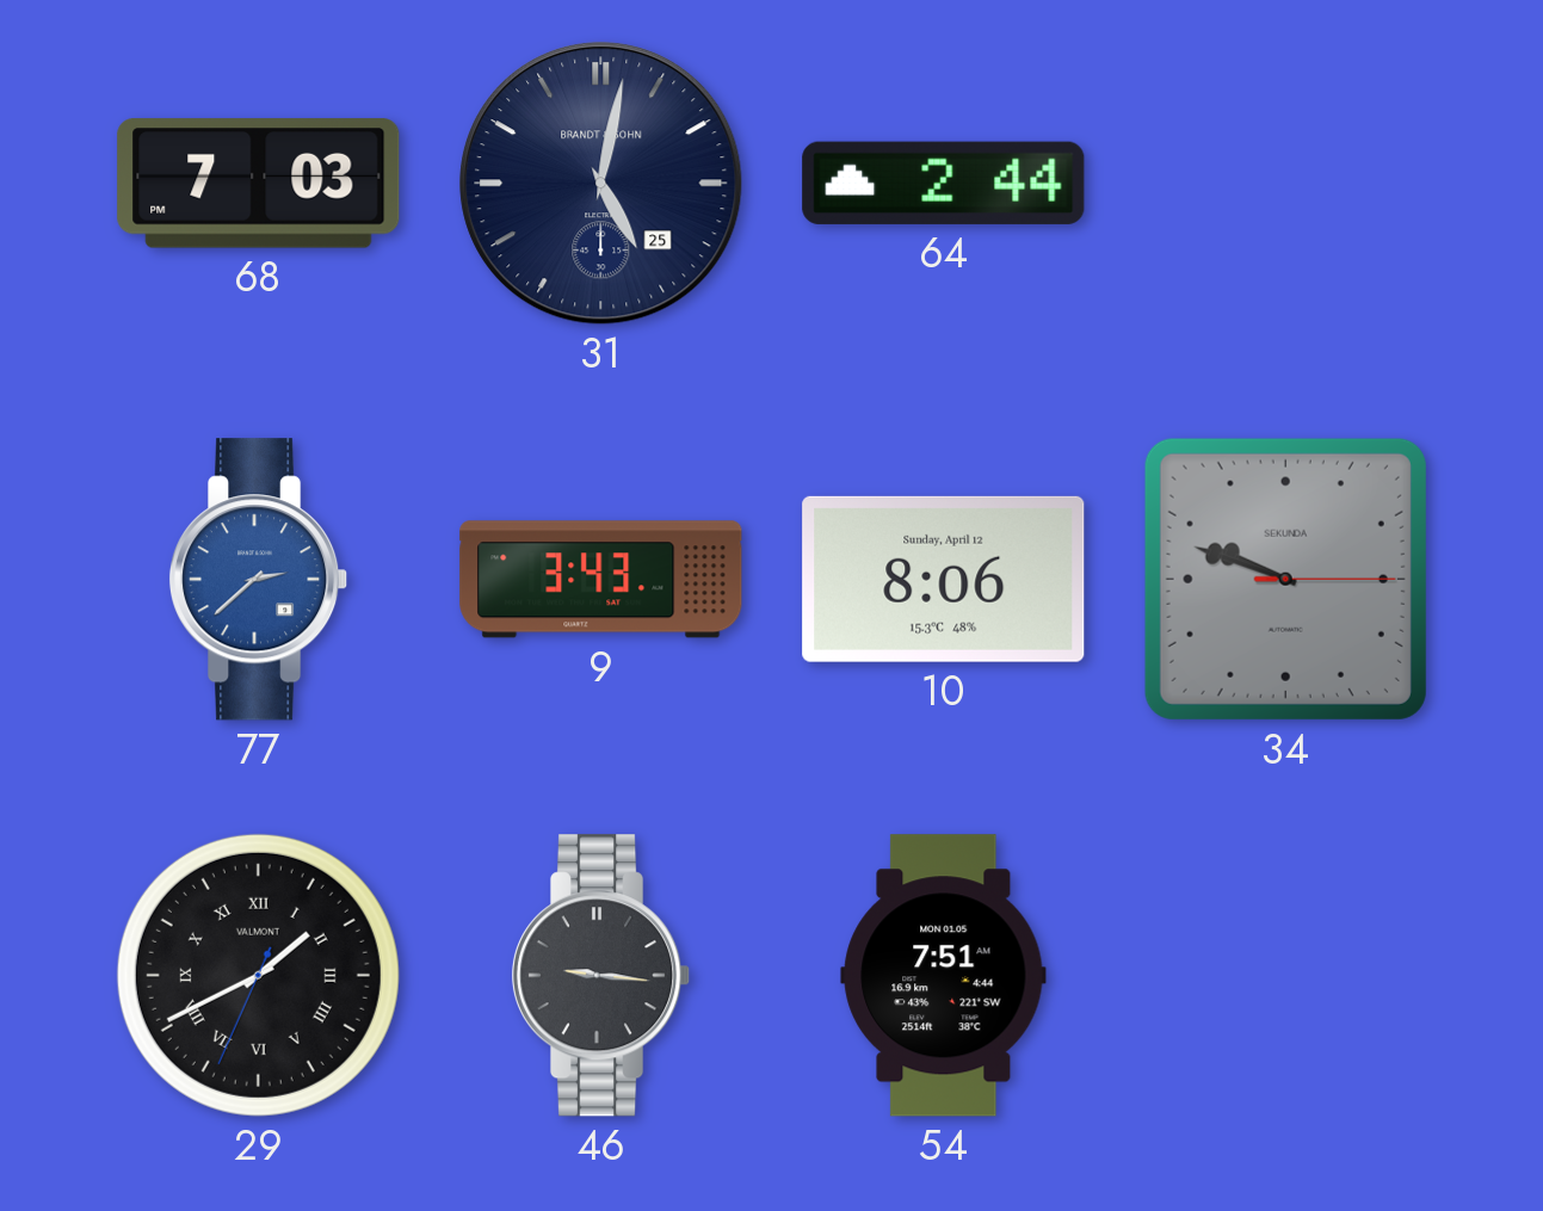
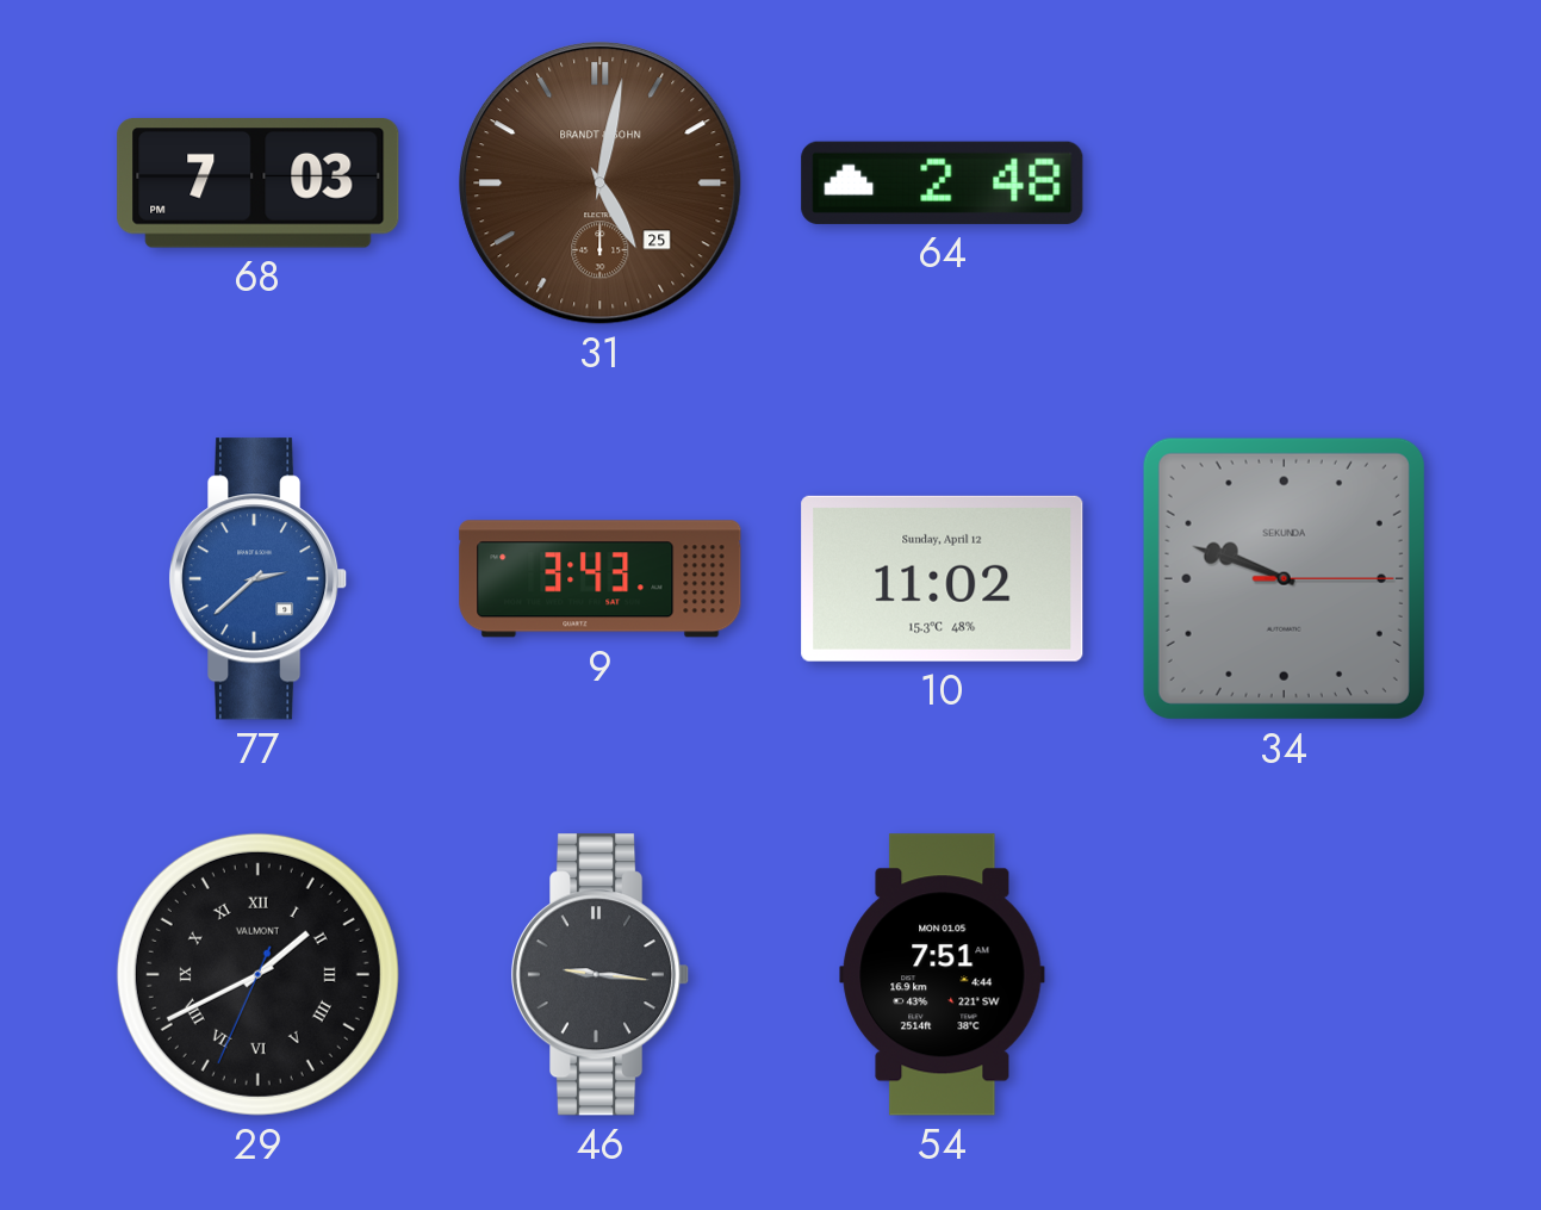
31 dial: navy -> brown (601, 184)
64: 2:44 -> 2:48 (943, 182)
10: 8:06 -> 11:02 (943, 578)
